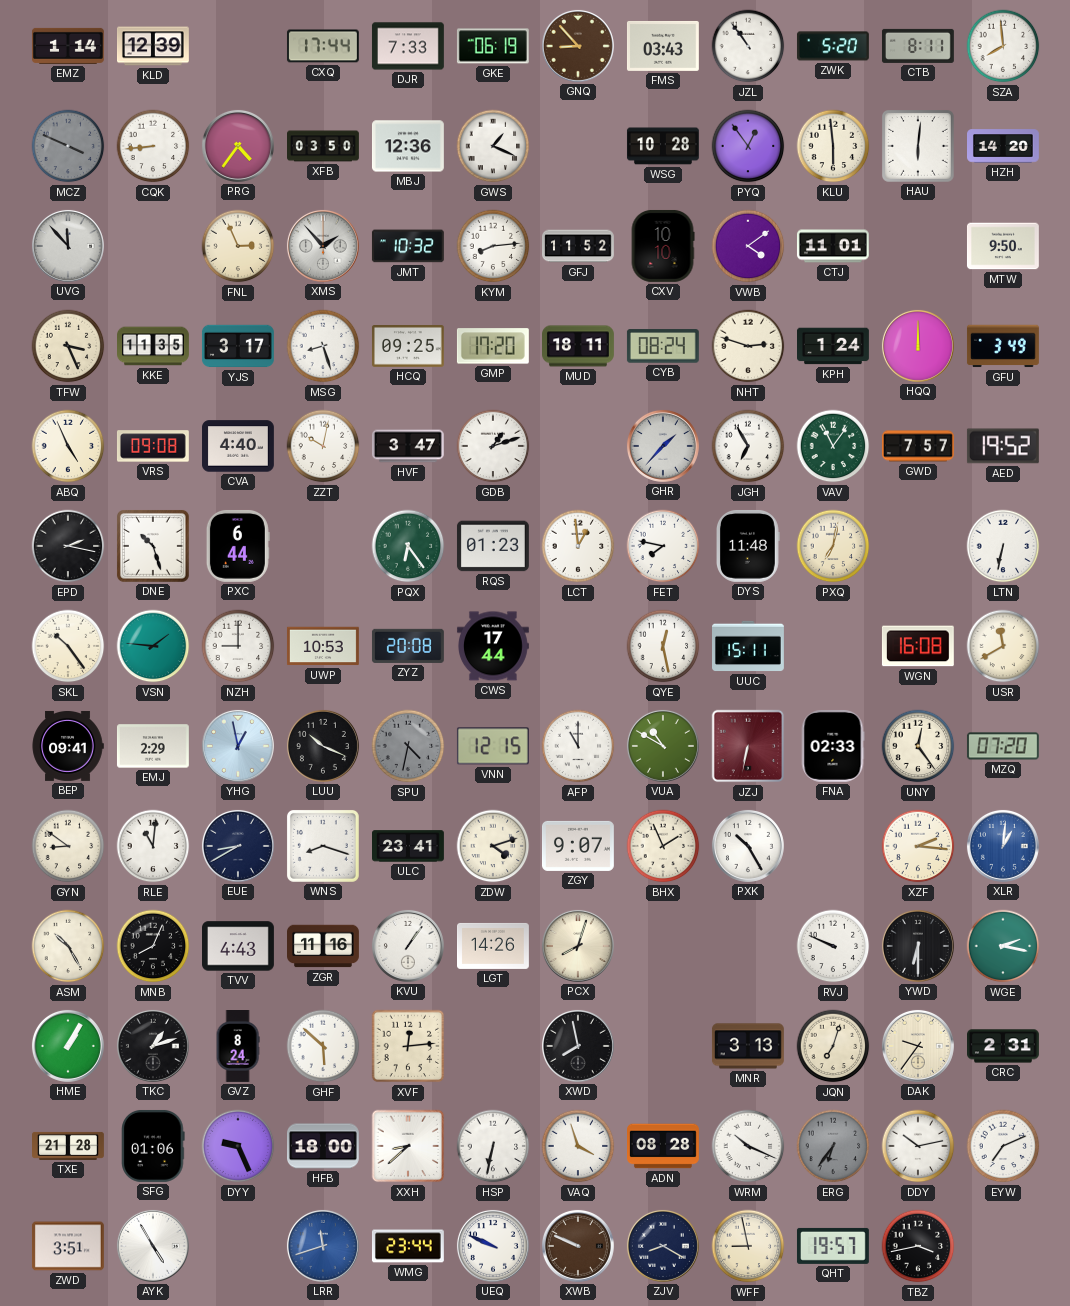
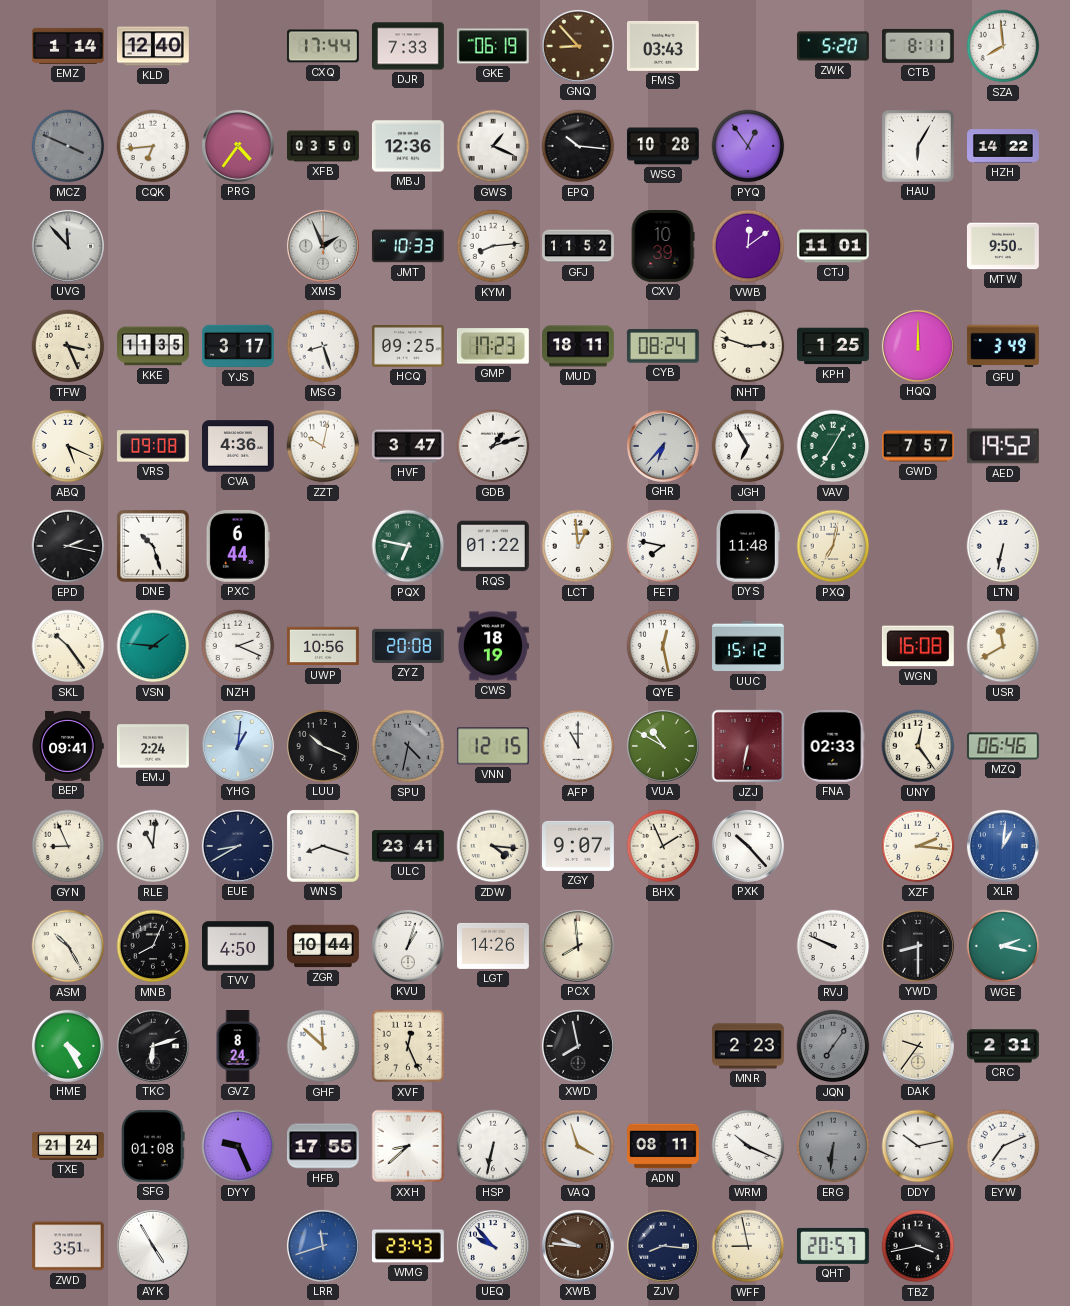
KLD: 12:39 -> 12:40 (154, 46)
JZL: 10:54 -> none (748, 46)
CQK: 8:44 -> 6:44 (153, 146)
EPQ: none -> 10:16 (578, 146)
KLU: 5:59 -> none (833, 146)
HAU: 6:01 -> 6:05 (918, 146)
HZH: 14:20 -> 14:22 (1004, 146)
FNL: 2:56 -> none (238, 246)
XMS: 1:53 -> 1:56 (323, 246)
JMT: 10:32 -> 10:33 (408, 246)
CXV: 10:10 -> 10:39 (663, 246)
VWB: 4:09 -> 12:09 (748, 246)
GMP: 17:20 -> 17:23 (493, 346)
KPH: 1:24 -> 1:25 (834, 346)
ABQ: 4:56 -> 5:19 (68, 446)
CVA: 4:40 -> 4:36 (239, 446)
GHR: 1:37 -> 6:37 (663, 446)
VAV: 11:06 -> 7:05 (833, 446)
PQX: 6:24 -> 6:47 (408, 546)
RQS: 01:23 -> 01:22 (493, 546)
NZH: 9:00 -> 2:19 (238, 646)
UWP: 10:53 -> 10:56 (323, 646)
CWS: 17:44 -> 18:19 (493, 646)
UUC: 15:11 -> 15:12 (749, 646)
EMJ: 2:29 -> 2:24 (153, 746)
YHG: 12:58 -> 1:01 (238, 746)
MZQ: 07:20 -> 06:46 (1003, 746)
GYN: 8:51 -> 8:56 (68, 846)
ZDW: 4:12 -> 4:16 (493, 846)
PXK: 10:25 -> 10:23 (748, 846)
TVV: 4:43 -> 4:50 (239, 946)
ZGR: 11:16 -> 10:44 (324, 946)
KVU: 1:06 -> 1:03 (408, 946)
PCX: 8:03 -> 7:59 (578, 946)
YWD: 6:30 -> 8:30 (918, 946)
HME: 1:05 -> 4:25 (68, 1046)
TKC: 1:12 -> 6:12 (153, 1046)
GHF: 5:52 -> 11:52 (323, 1046)
XVF: 12:14 -> 12:26 (408, 1046)
MNR: 3:13 -> 2:23 (748, 1046)
JQN: 7:03 -> 7:06 (833, 1046)
JQN dial: cream -> grey (833, 1046)
TXE: 21:28 -> 21:24 (69, 1146)
SFG: 01:06 -> 01:08 (153, 1146)
HFB: 18:00 -> 17:55 (324, 1146)
ADN: 08:28 -> 08:11 (664, 1146)
ERG: 6:36 -> 6:31 (833, 1146)
WMG: 23:44 -> 23:43 (408, 1246)
UEQ: 9:49 -> 9:53 (493, 1246)
XWB: 9:49 -> 9:46 (578, 1246)
ZJV: 8:20 -> 8:16 (663, 1246)
QHT: 19:57 -> 20:57 (833, 1246)
